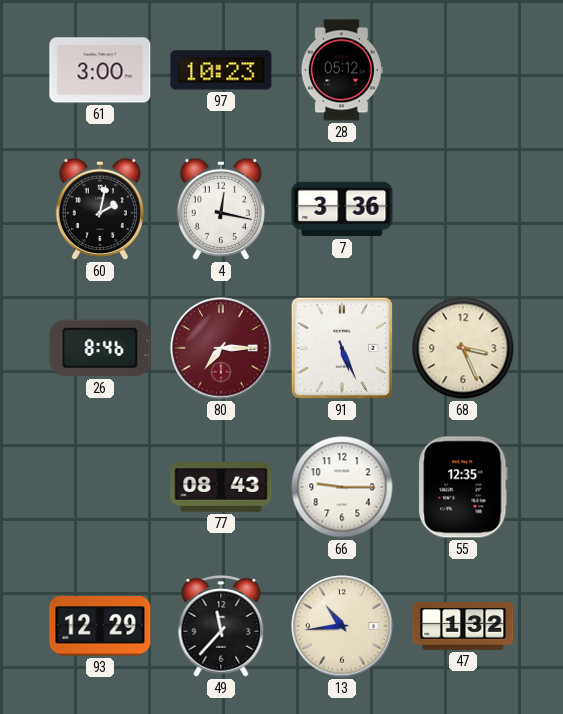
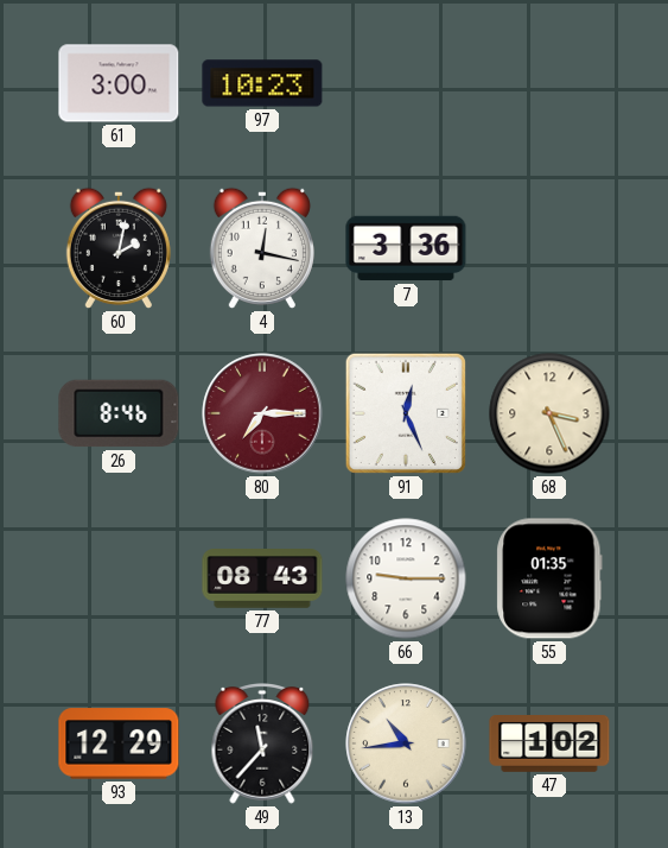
28: 05:12 -> none (342, 70)
91: 5:26 -> 12:26 (406, 413)
55: 12:35 -> 01:35 (549, 578)
47: 1:32 -> 1:02 (549, 745)
